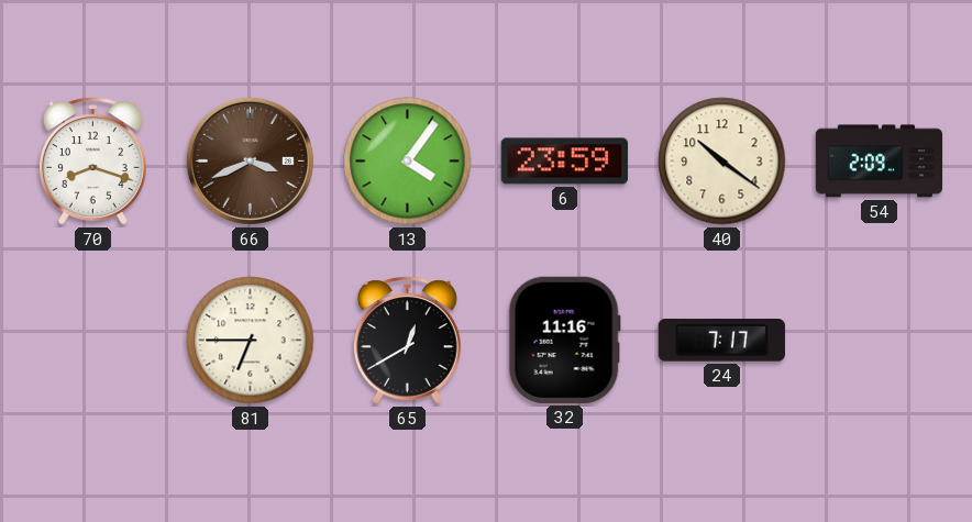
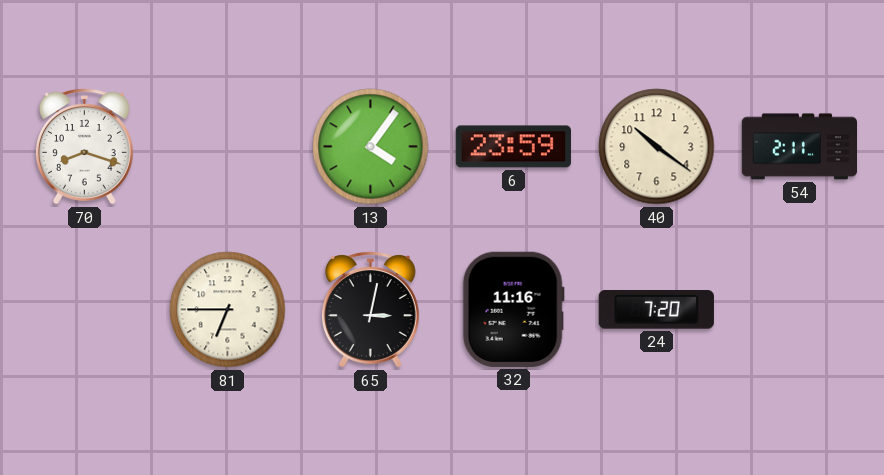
66: 3:41 -> none (250, 160)
54: 2:09 -> 2:11 (800, 147)
65: 12:40 -> 3:02 (370, 310)
24: 7:17 -> 7:20 (656, 310)
